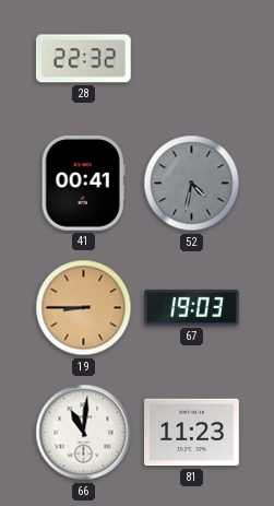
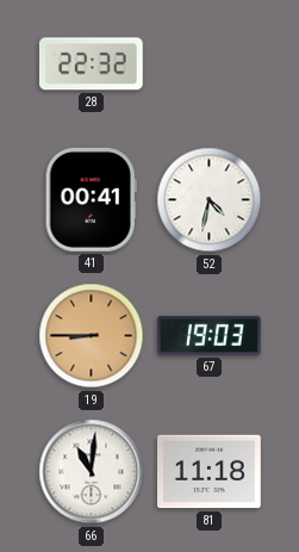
52 dial: grey -> white (210, 200)
81: 11:23 -> 11:18 (210, 472)
